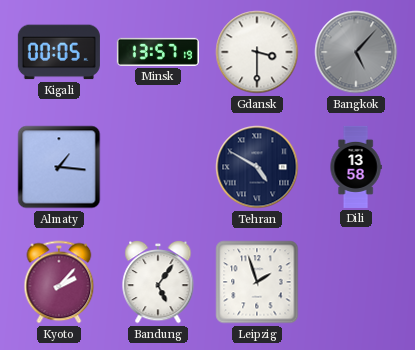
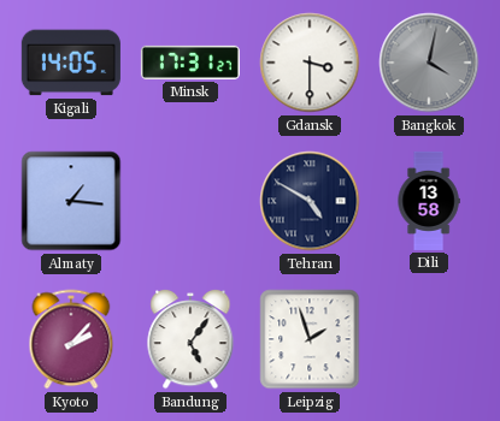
Kigali: 00:05 -> 14:05 (71, 63)
Minsk: 13:57 -> 17:31 (190, 63)
Bangkok: 5:07 -> 4:02 (429, 63)
